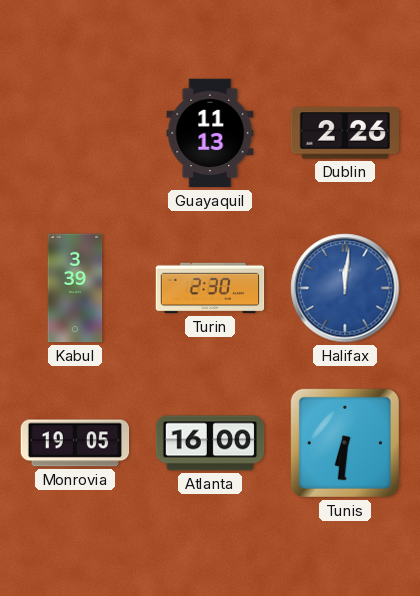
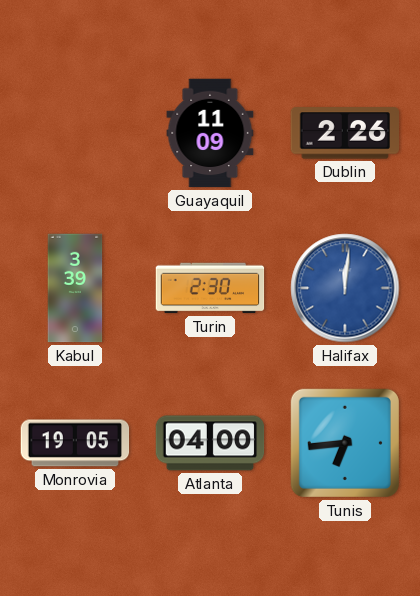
Guayaquil: 11:13 -> 11:09 (210, 133)
Atlanta: 16:00 -> 04:00 (210, 443)
Tunis: 6:31 -> 6:44 (345, 443)
